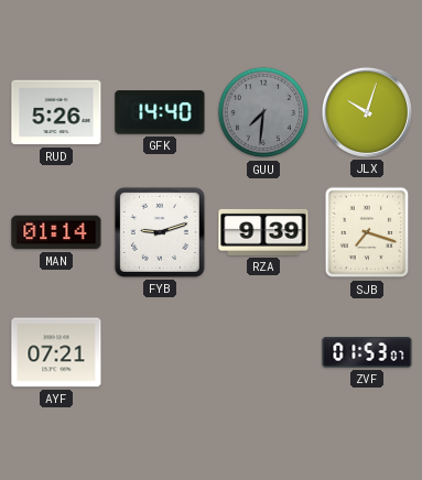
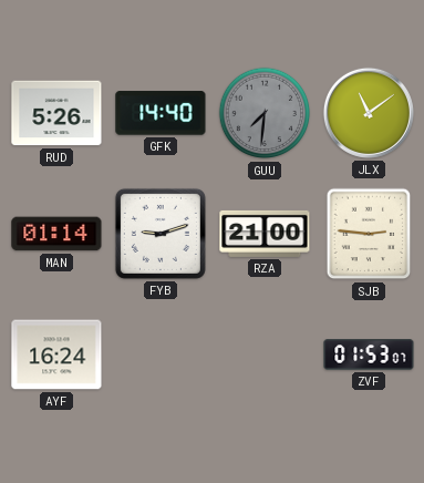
JLX: 10:03 -> 11:09 (369, 113)
RZA: 9:39 -> 21:00 (265, 234)
SJB: 7:18 -> 2:46 (369, 234)
AYF: 07:21 -> 16:24 (56, 354)
